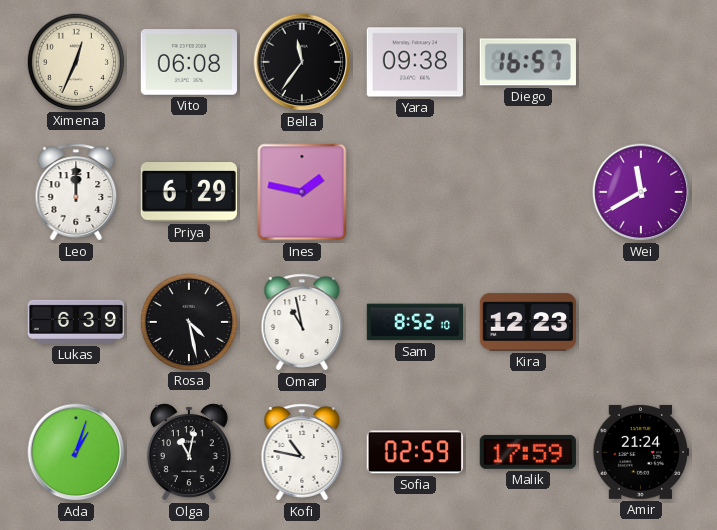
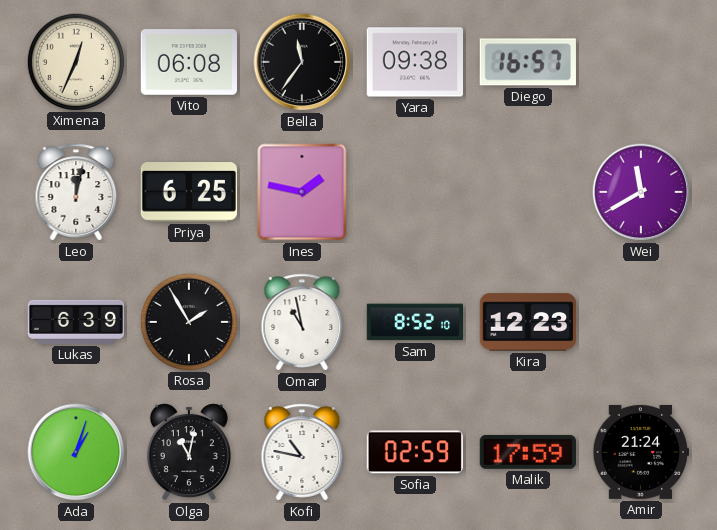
Leo: 12:00 -> 12:02 (76, 192)
Priya: 6:29 -> 6:25 (188, 193)
Rosa: 4:28 -> 1:55 (188, 321)
